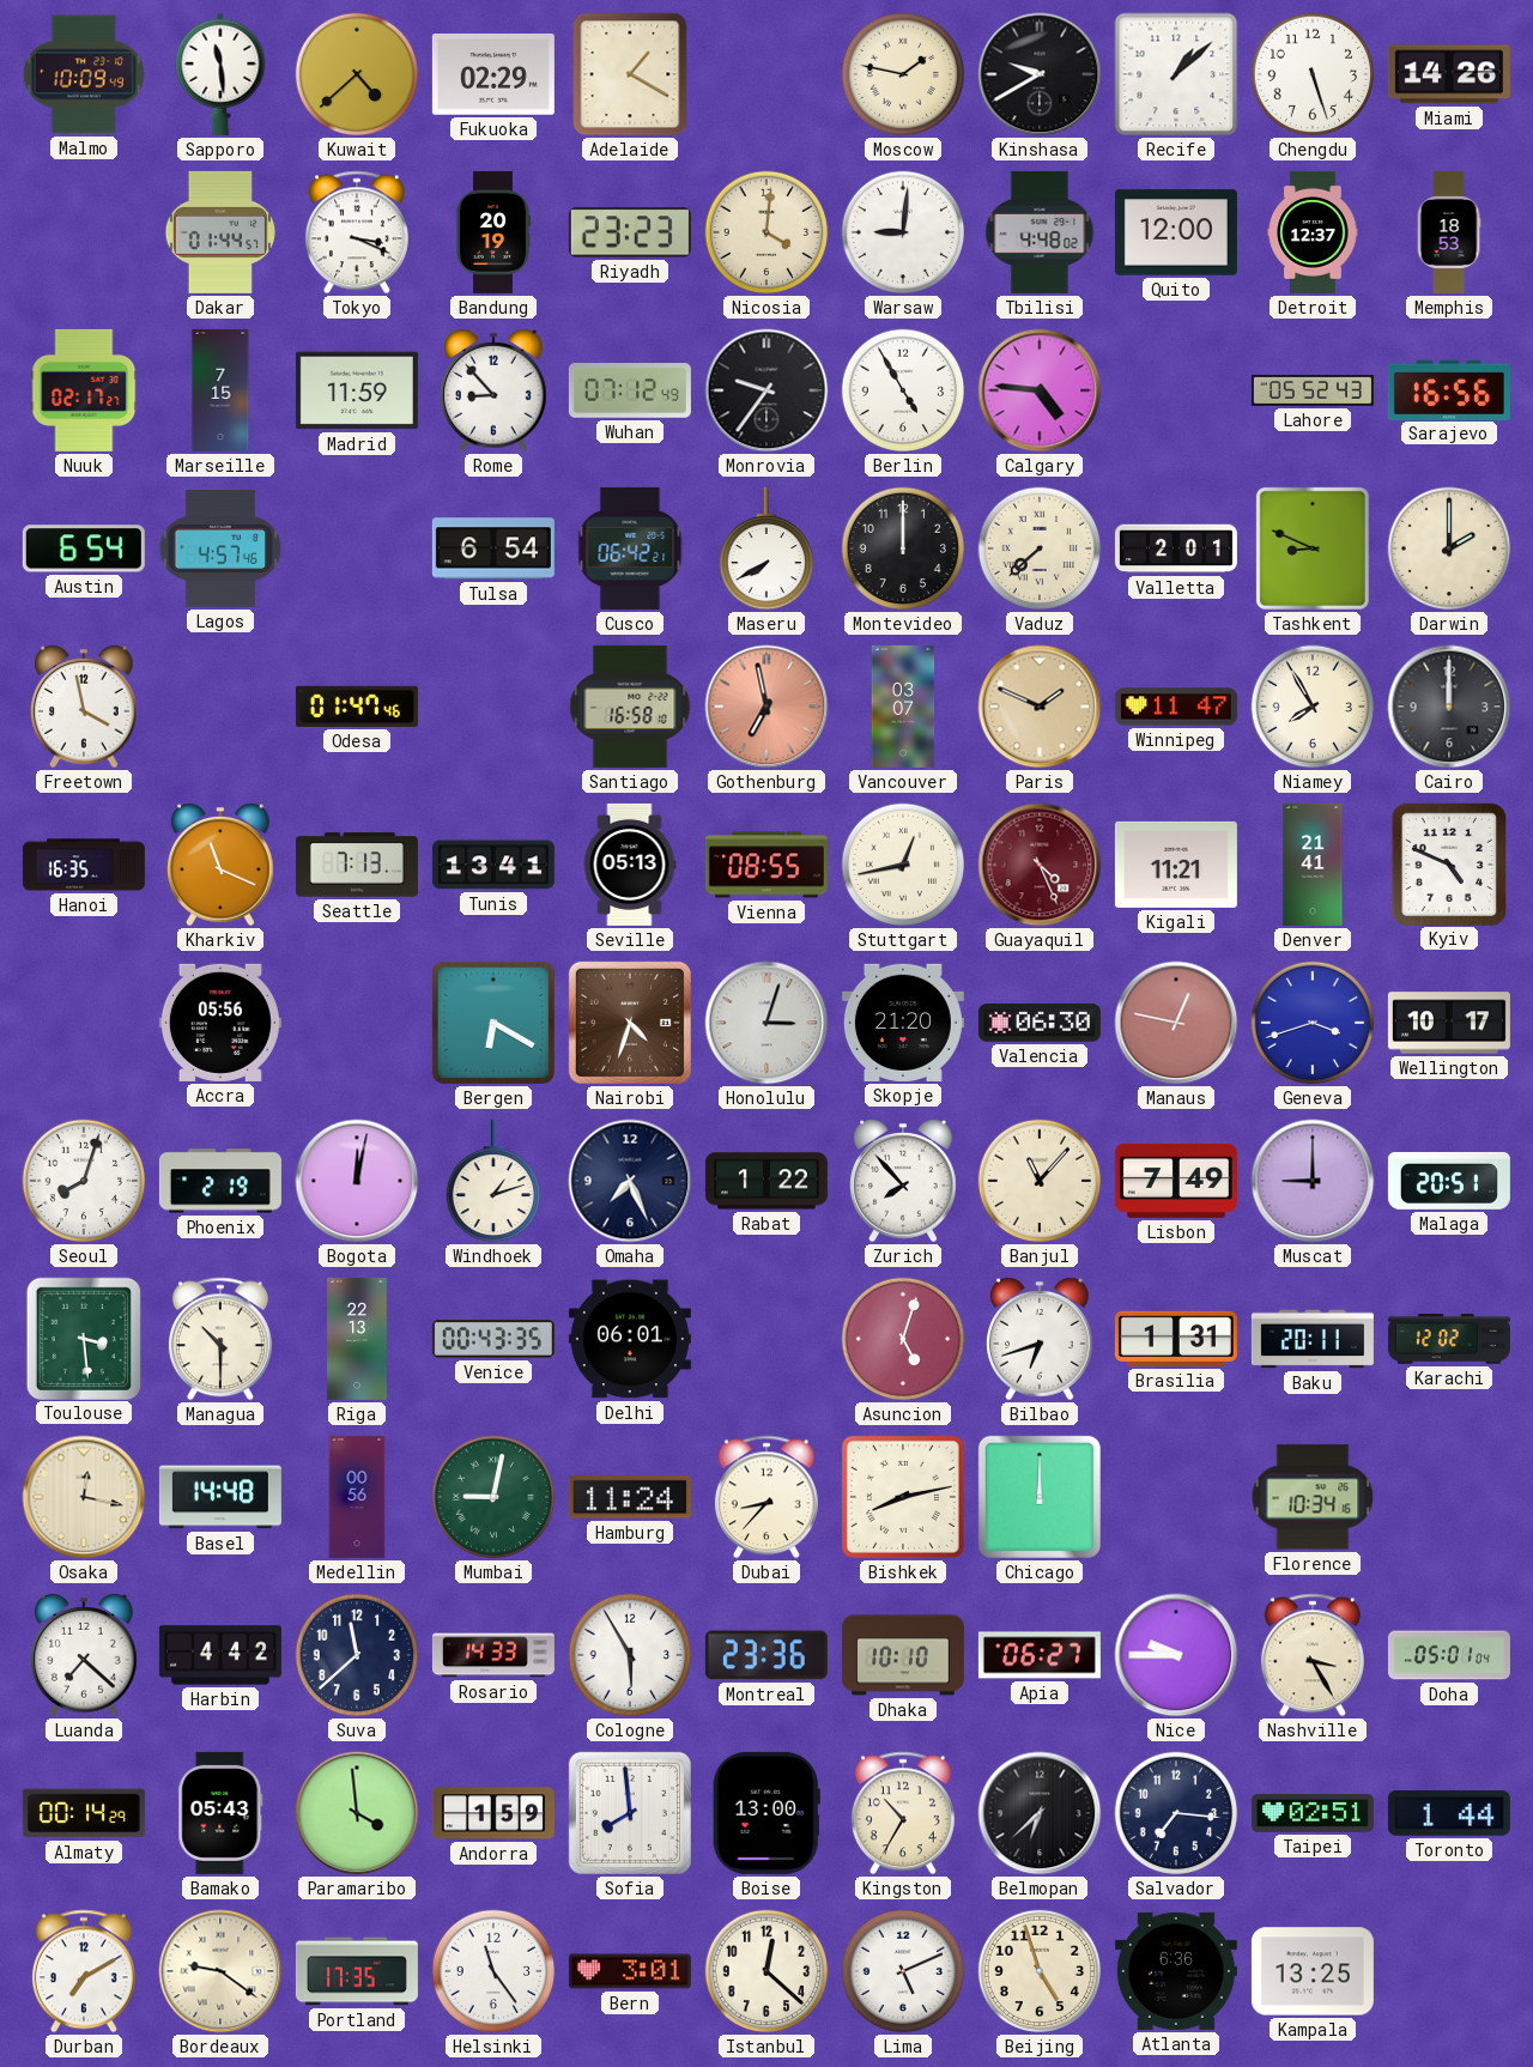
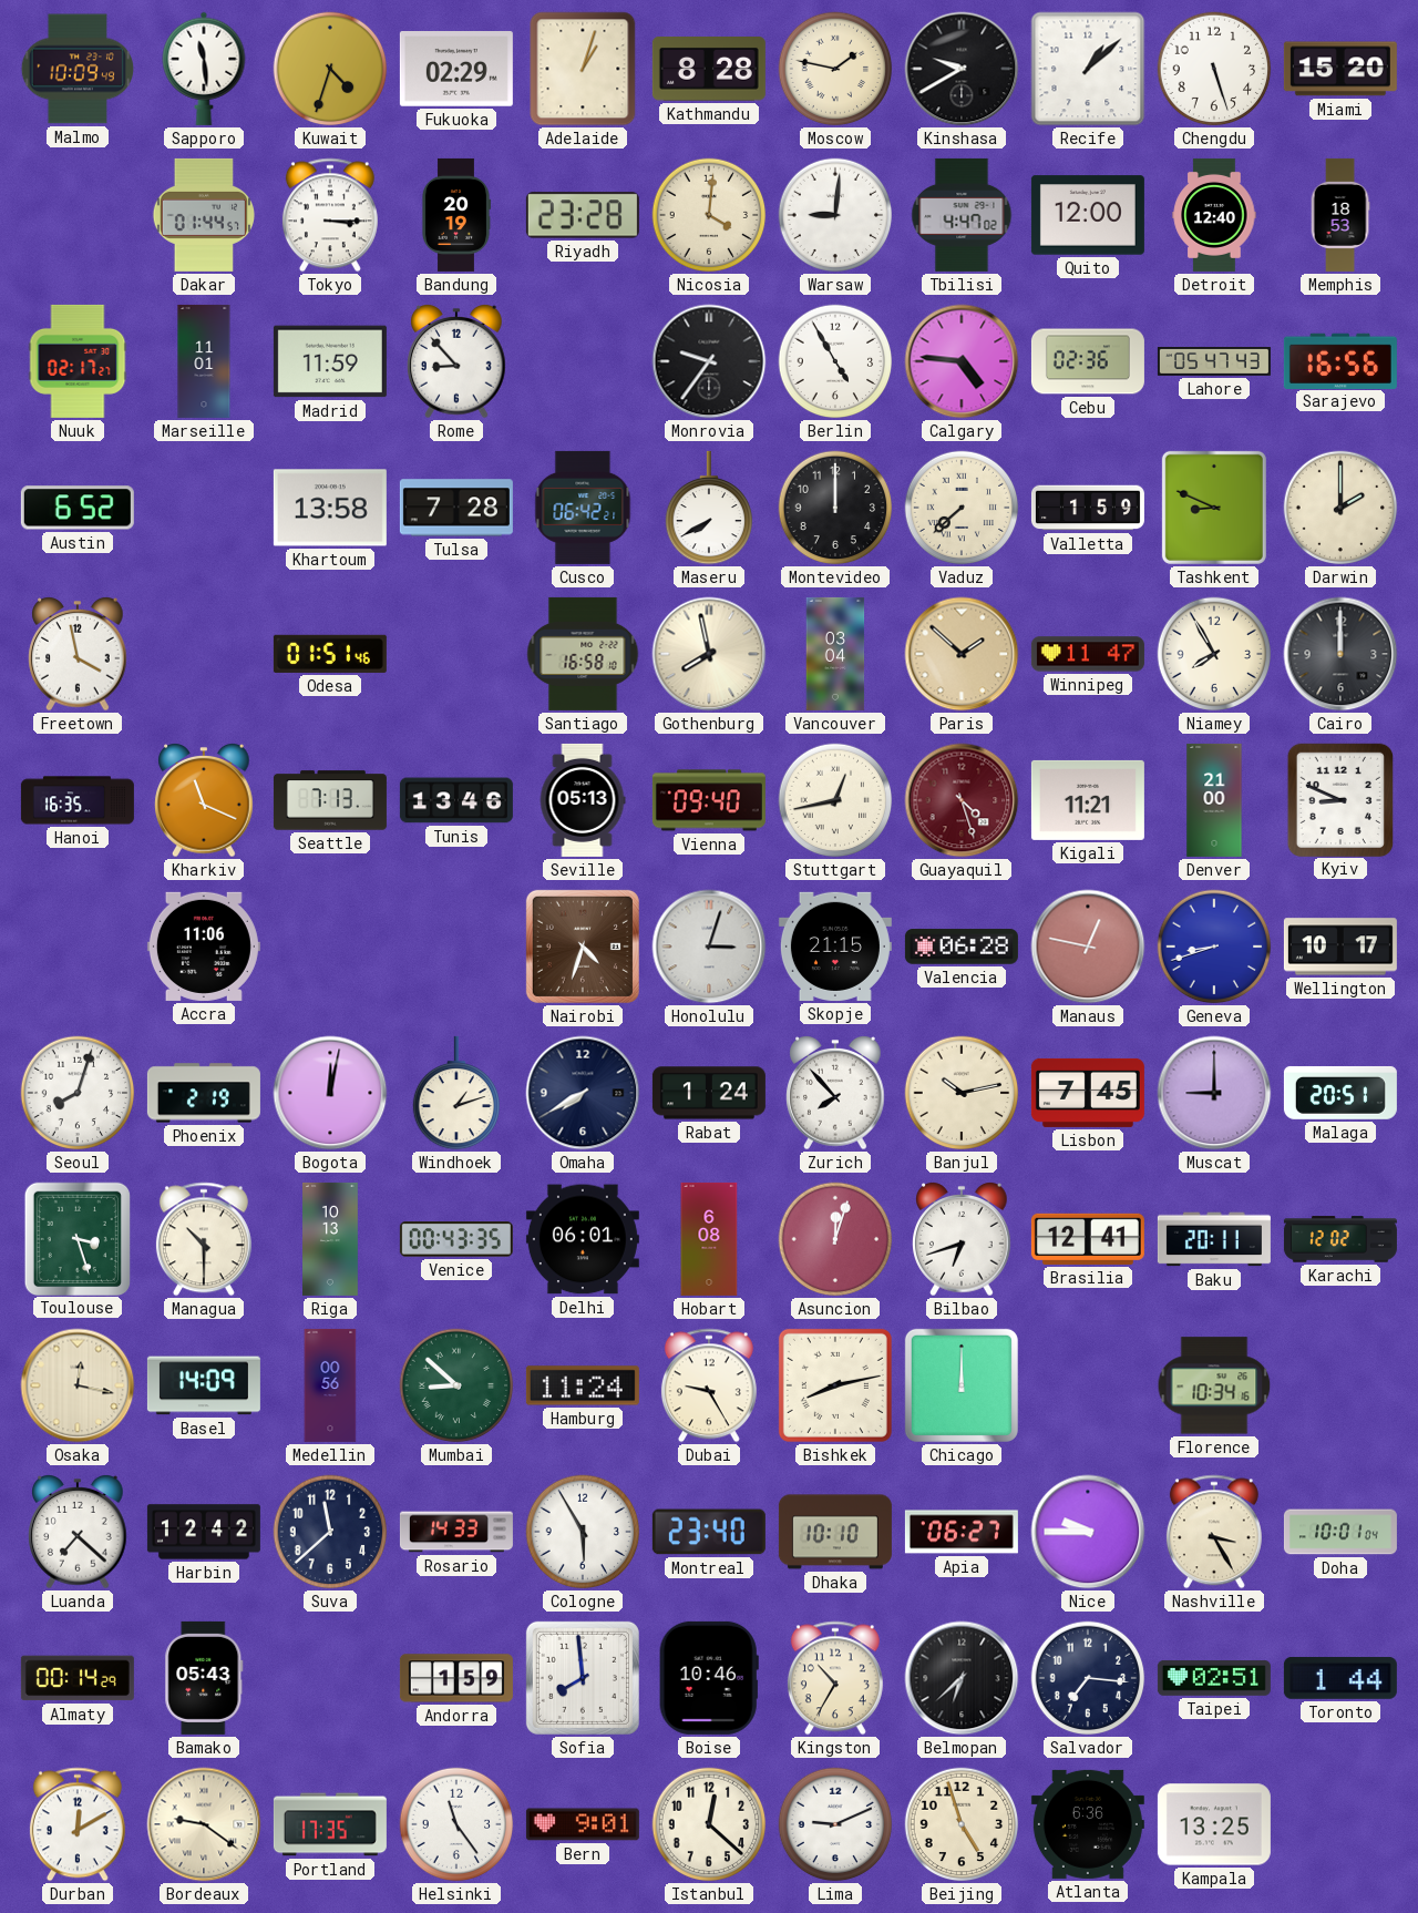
Kuwait: 4:38 -> 4:33 (330, 69)
Adelaide: 1:20 -> 1:03 (583, 69)
Kathmandu: none -> 8:28 (709, 69)
Miami: 14:26 -> 15:20 (1340, 69)
Tokyo: 3:19 -> 3:15 (330, 215)
Riyadh: 23:23 -> 23:28 (583, 215)
Tbilisi: 4:48 -> 4:47 (962, 215)
Detroit: 12:37 -> 12:40 (1214, 215)
Marseille: 7:15 -> 11:01 (204, 361)
Wuhan: 07:12 -> none (630, 390)
Cebu: none -> 02:36 (1088, 361)
Lahore: 05:52 -> 05:47 (1214, 362)
Austin: 6:54 -> 6:52 (78, 508)
Lagos: 4:57 -> none (220, 548)
Khartoum: none -> 13:58 (330, 508)
Tulsa: 6:54 -> 7:28 (456, 508)
Valletta: 2:01 -> 1:59 (1088, 508)
Odesa: 01:47 -> 01:51 (330, 654)
Gothenburg: 6:58 -> 7:58 (709, 654)
Gothenburg dial: salmon -> cream (709, 654)
Vancouver: 03:07 -> 03:04 (835, 654)
Paris: 1:49 -> 1:52 (962, 654)
Tunis: 13:41 -> 13:46 (456, 800)
Vienna: 08:55 -> 09:40 (709, 800)
Guayaquil: 4:26 -> 4:27 (962, 800)
Denver: 21:41 -> 21:00 (1214, 800)
Kyiv: 4:49 -> 8:49 (1339, 799)
Accra: 05:56 -> 11:06 (204, 947)
Bergen: 6:20 -> none (493, 1023)
Skopje: 21:20 -> 21:15 (835, 947)
Valencia: 06:30 -> 06:28 (962, 947)
Geneva: 3:42 -> 8:42 (1214, 947)
Omaha: 7:26 -> 7:40 (583, 1093)
Rabat: 1:22 -> 1:24 (709, 1093)
Banjul: 11:07 -> 10:13 (962, 1093)
Lisbon: 7:49 -> 7:45 (1088, 1093)
Toulouse: 3:29 -> 3:27 (76, 1238)
Riga: 22:13 -> 10:13 (331, 1239)
Hobart: none -> 6:08 (709, 1239)
Asuncion: 5:03 -> 12:03 (835, 1239)
Brasilia: 1:31 -> 12:41 (1088, 1239)
Basel: 14:48 -> 14:09 (204, 1385)
Mumbai: 9:02 -> 8:52 (456, 1385)
Dubai: 8:37 -> 9:25 (709, 1385)
Harbin: 4:42 -> 12:42 (204, 1532)
Montreal: 23:36 -> 23:40 (709, 1532)
Doha: 05:01 -> 10:01 (1340, 1532)
Paramaribo: 3:59 -> none (357, 1813)
Boise: 13:00 -> 10:46 (709, 1678)
Durban: 7:10 -> 12:10 (78, 1824)
Bern: 3:01 -> 9:01 (583, 1824)
Lima: 5:11 -> 9:11 (835, 1824)
